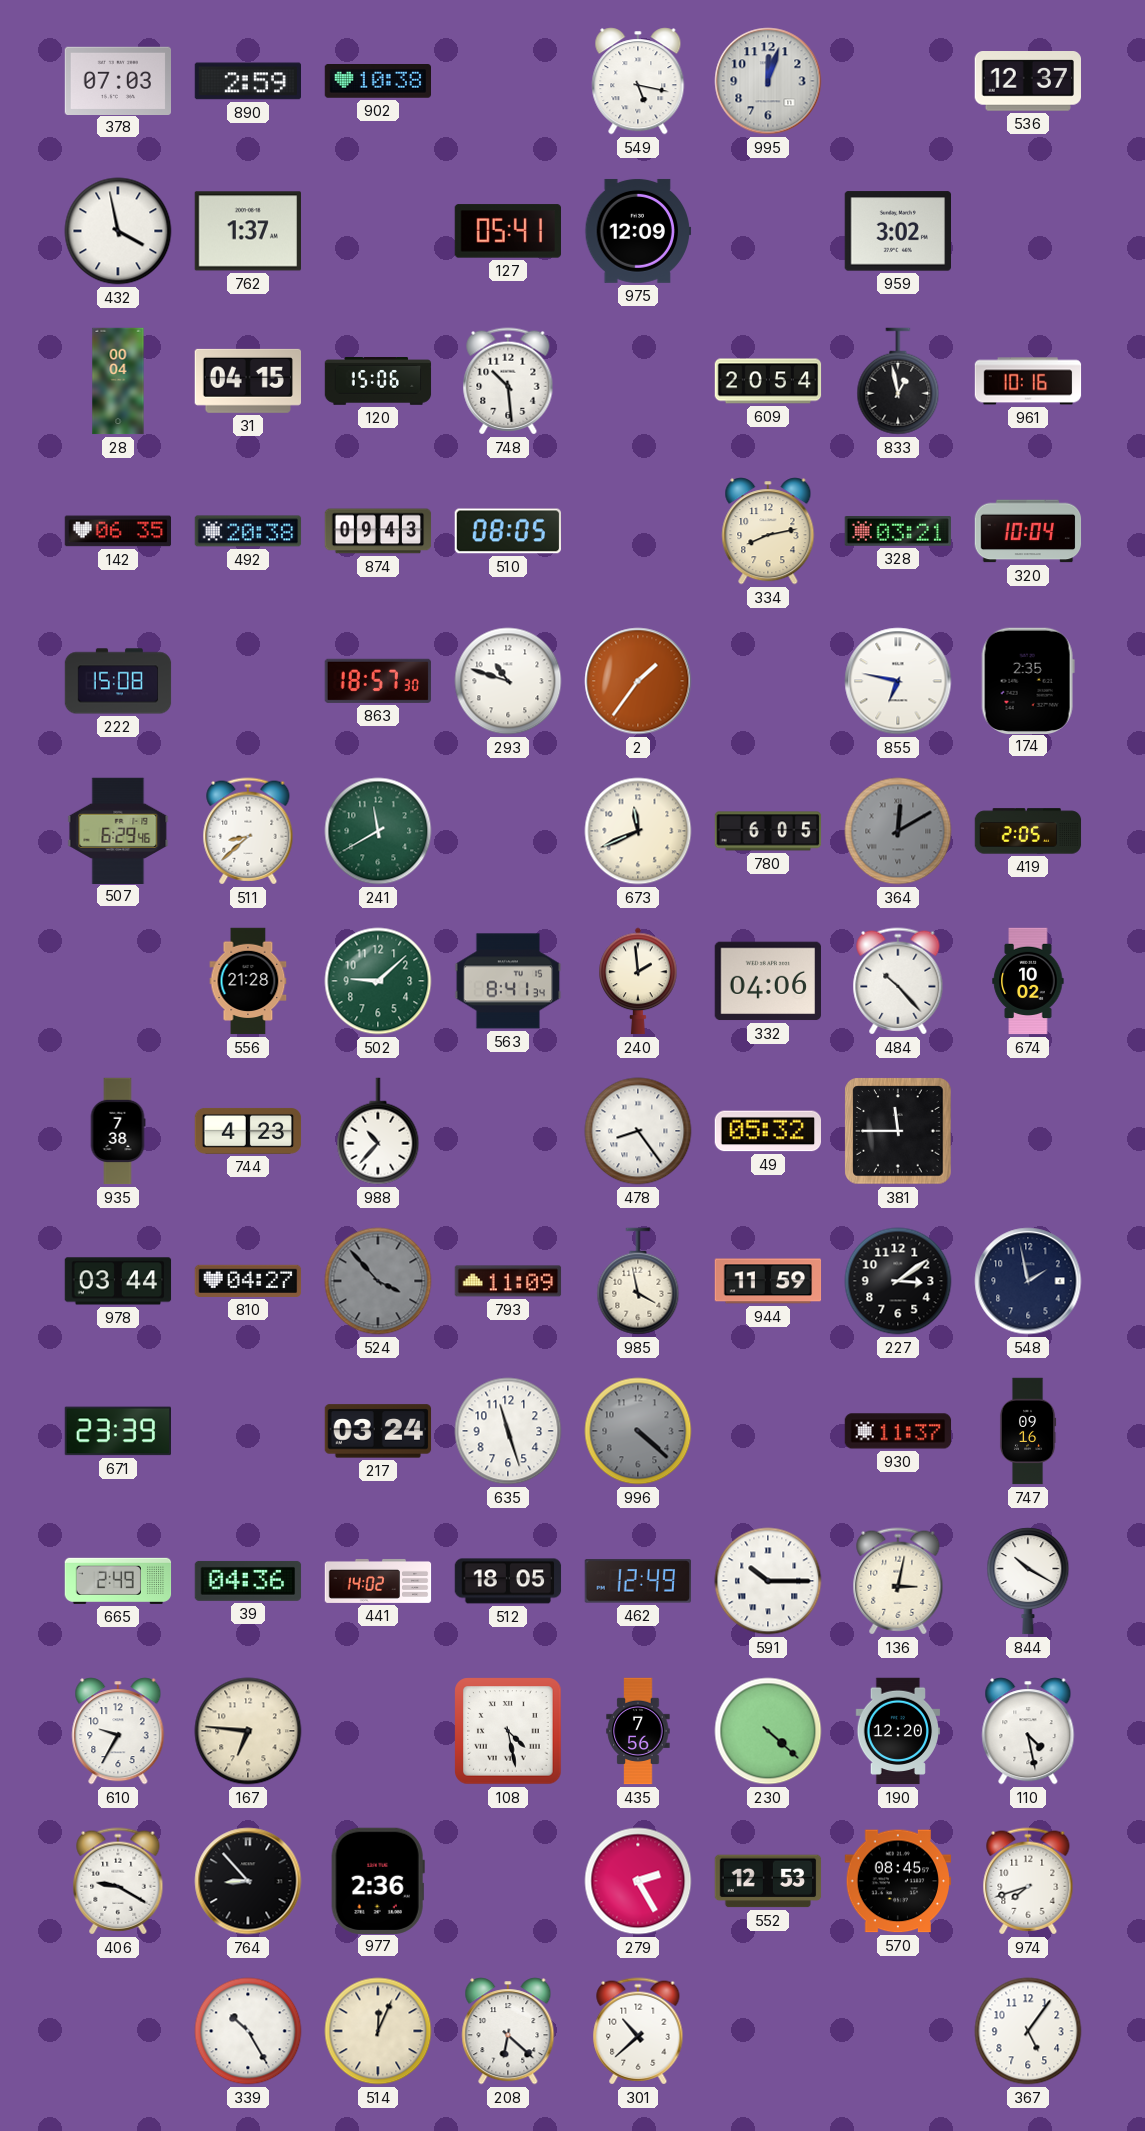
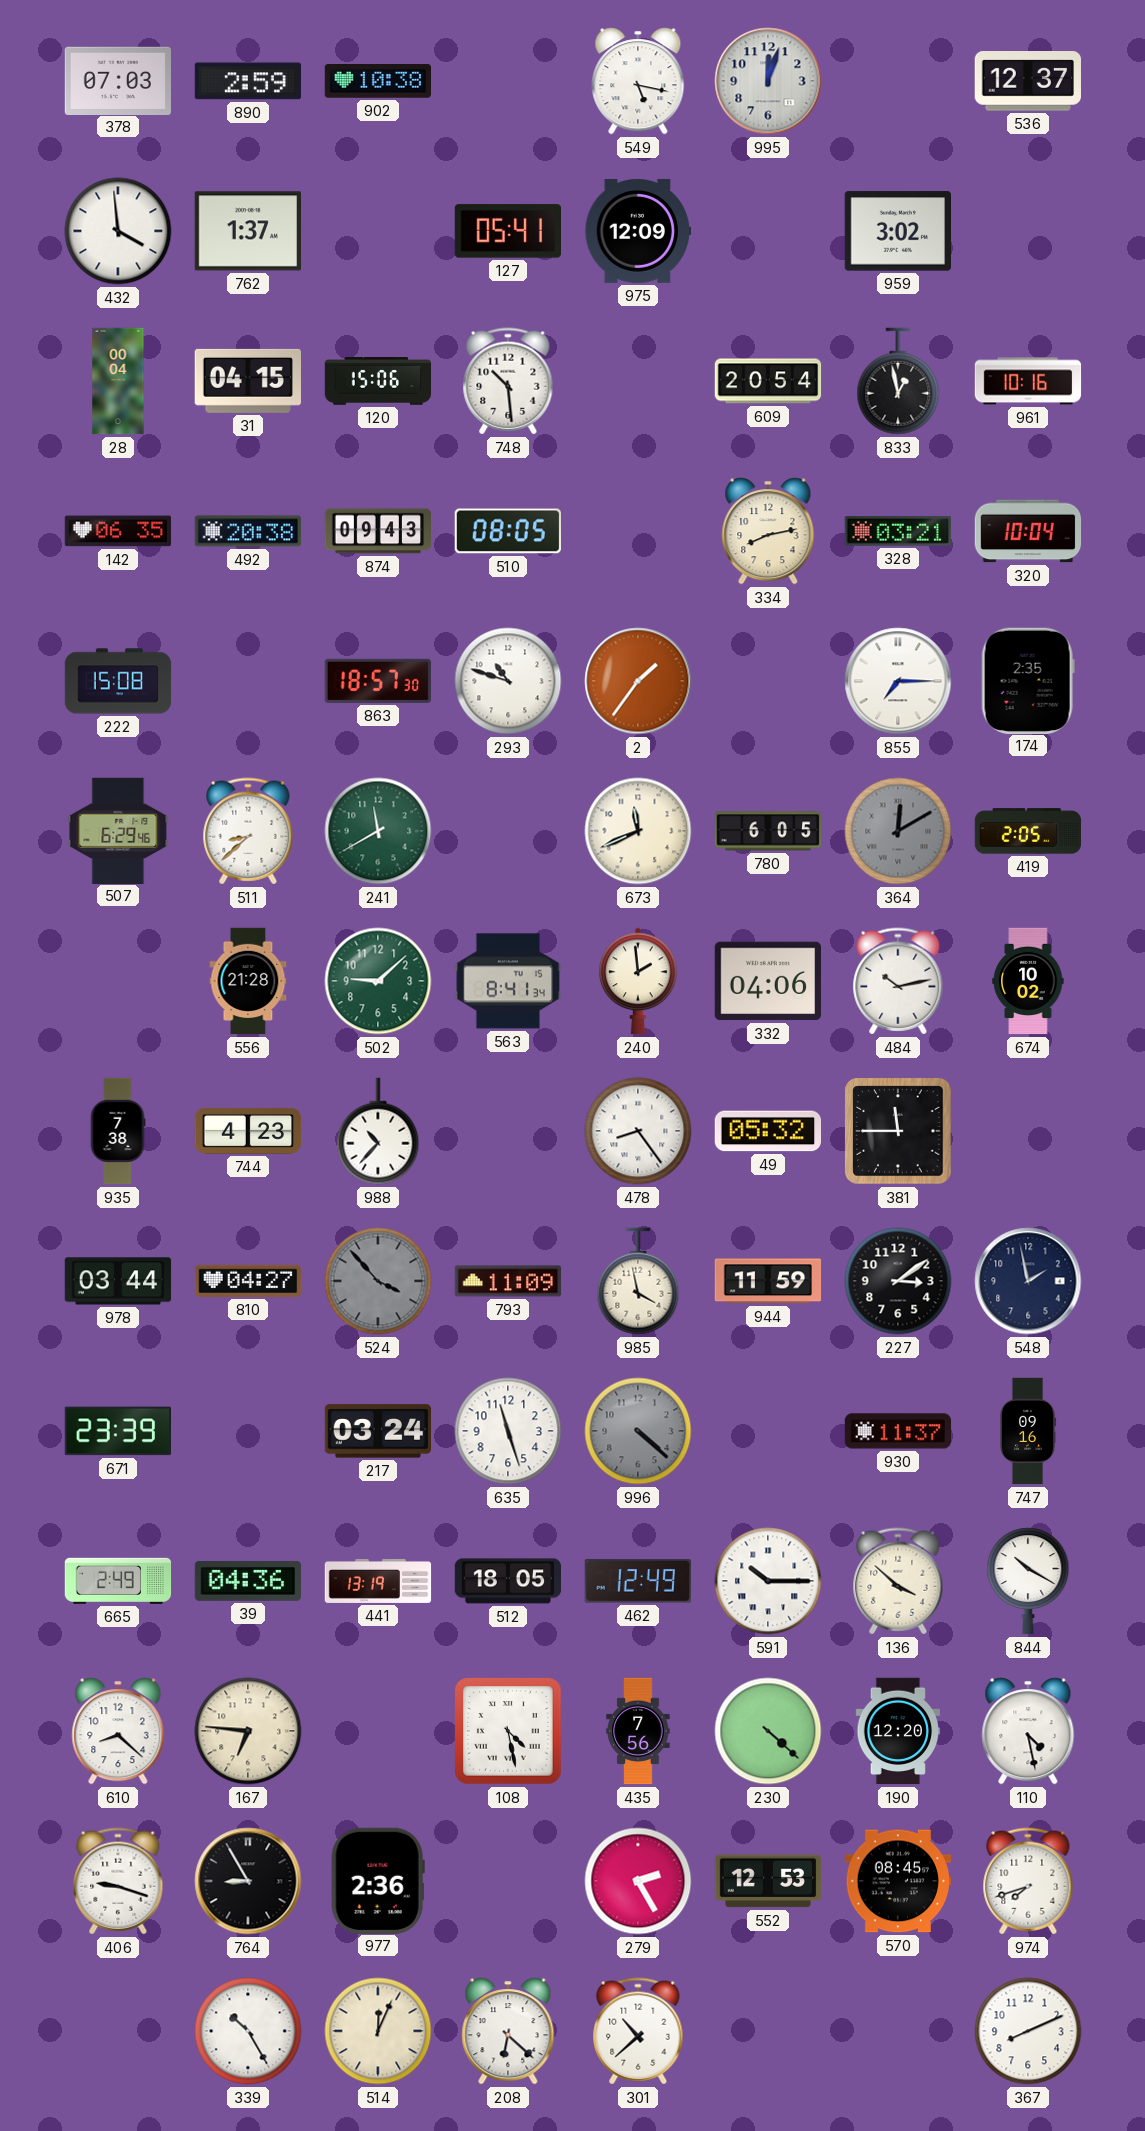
432: 3:58 -> 3:59 (118, 231)
855: 6:47 -> 7:15 (898, 681)
484: 10:23 -> 10:13 (898, 981)
441: 14:02 -> 13:19 (378, 1581)
136: 3:02 -> 3:52 (898, 1581)
610: 9:35 -> 8:22 (118, 1731)
406: 9:20 -> 9:18 (118, 1881)
764: 8:53 -> 8:55 (248, 1881)
367: 5:06 -> 8:11 (1028, 2031)
